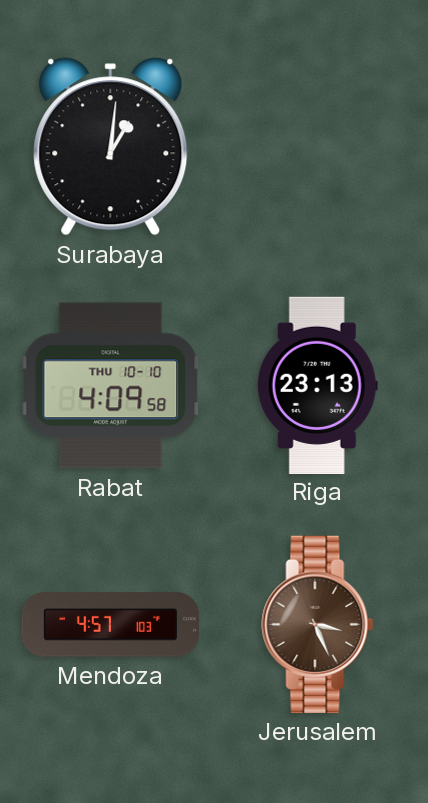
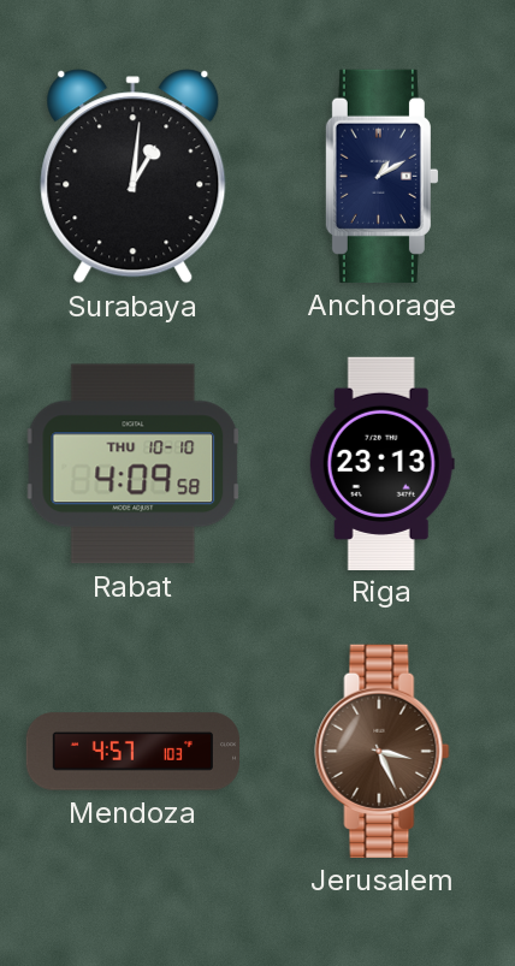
Anchorage: none -> 1:10 (381, 176)
